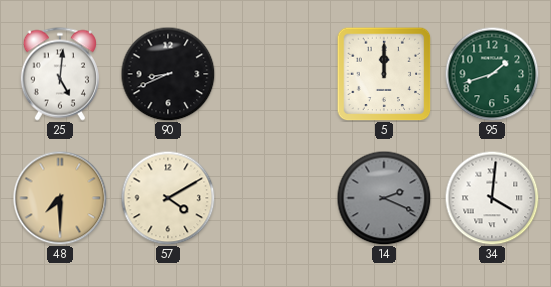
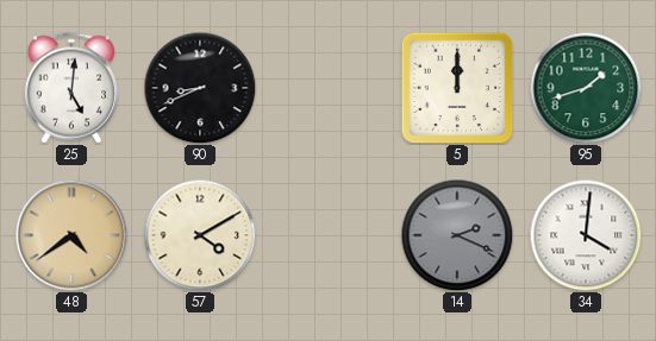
48: 7:30 -> 4:39 (71, 235)
